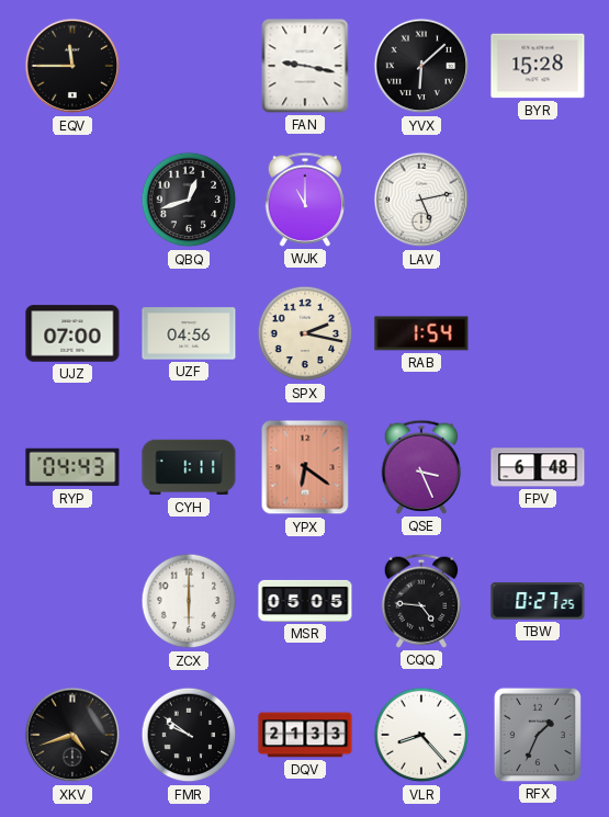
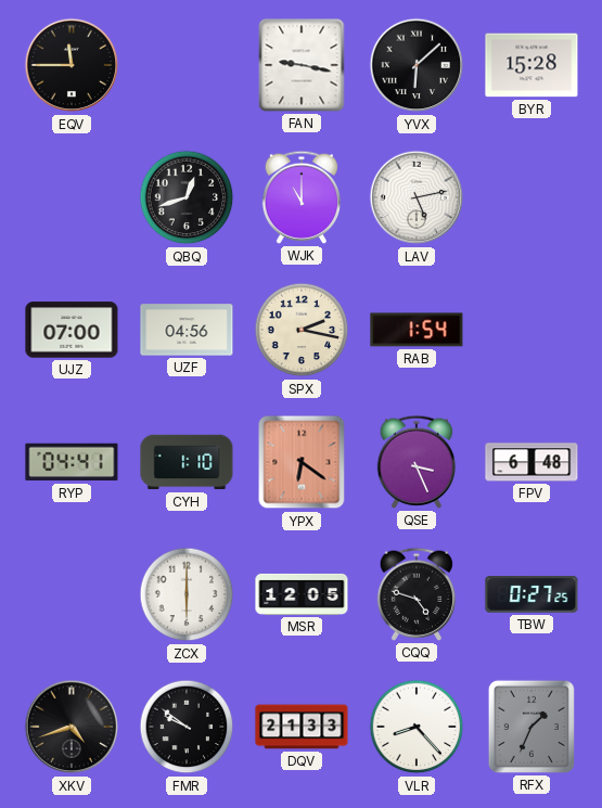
RYP: 04:43 -> 04:41 (72, 462)
CYH: 1:11 -> 1:10 (187, 462)
MSR: 05:05 -> 12:05 (302, 594)
CQQ: 4:46 -> 4:48 (415, 594)
